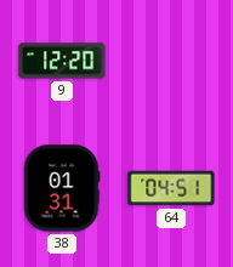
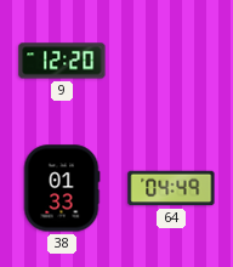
38: 01:31 -> 01:33 (62, 188)
64: 04:51 -> 04:49 (171, 188)
